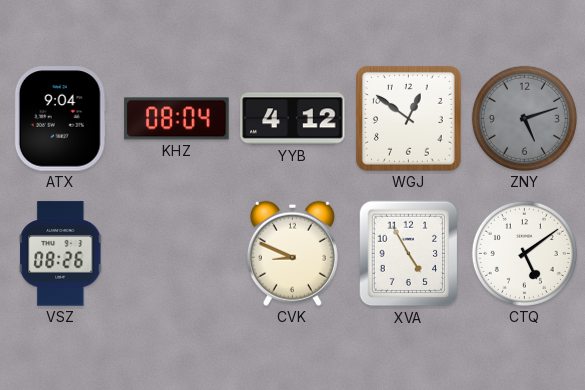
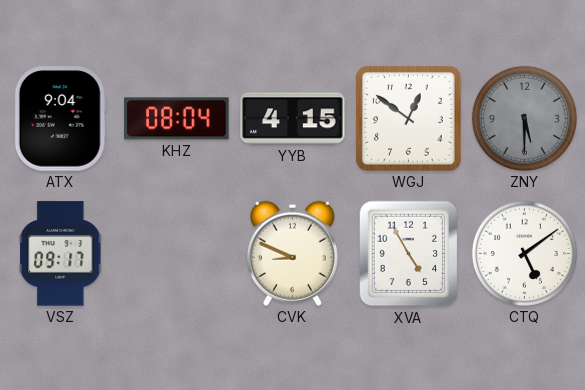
YYB: 4:12 -> 4:15 (293, 119)
ZNY: 5:12 -> 5:30 (524, 118)
VSZ: 08:26 -> 09:17 (61, 254)
